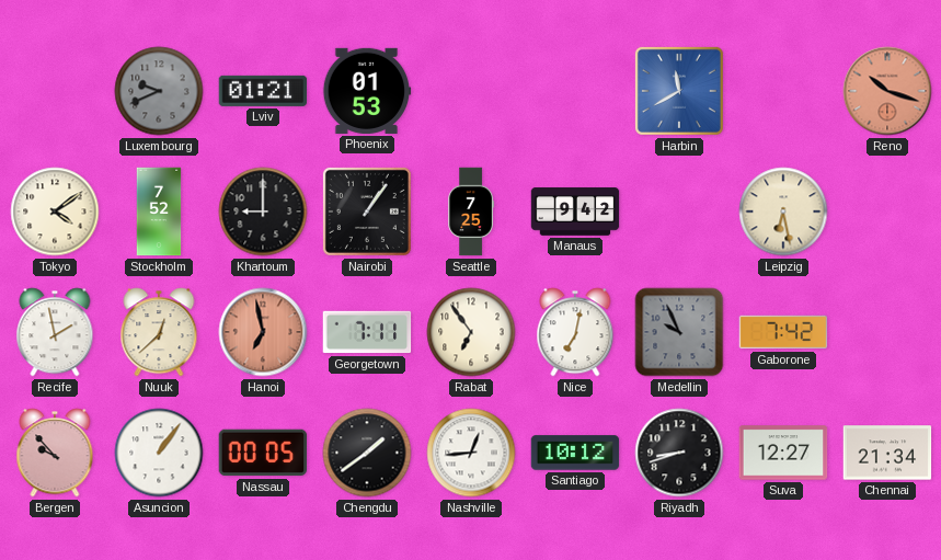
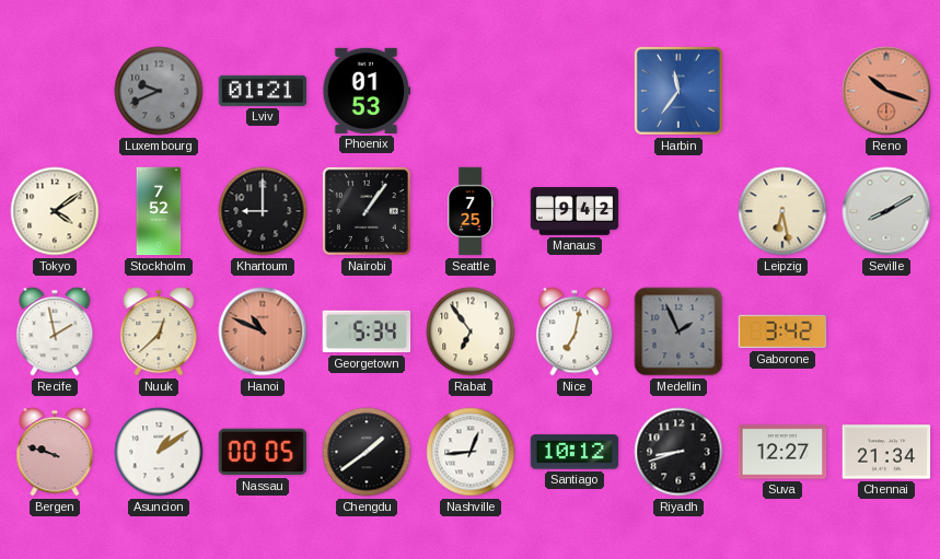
Harbin: 11:40 -> 11:36 (678, 91)
Seville: none -> 8:10 (886, 211)
Hanoi: 6:58 -> 10:49 (263, 331)
Georgetown: 7:11 -> 5:34 (367, 331)
Medellin: 9:56 -> 1:56 (678, 331)
Gaborone: 7:42 -> 3:42 (782, 331)
Bergen: 9:53 -> 9:48 (55, 452)
Asuncion: 1:06 -> 1:09 (159, 452)
